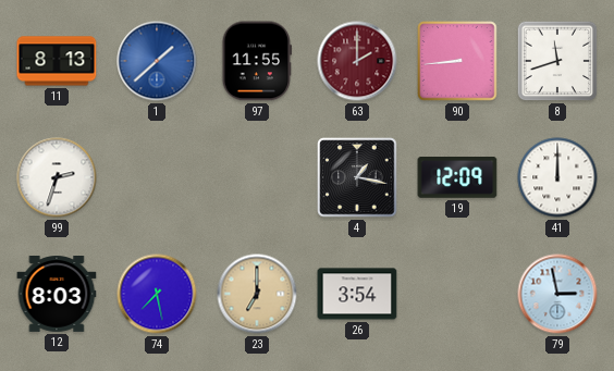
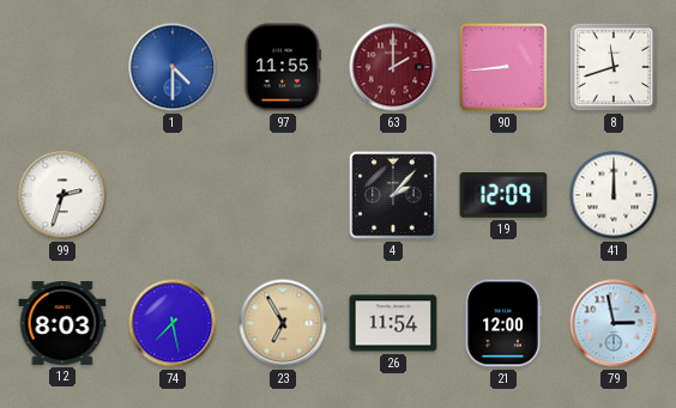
11: 8:13 -> none (57, 61)
1: 1:38 -> 4:30 (173, 67)
4: 1:17 -> 2:07 (393, 195)
23: 7:00 -> 6:55 (283, 323)
26: 3:54 -> 11:54 (393, 323)
21: none -> 12:00 (502, 323)
